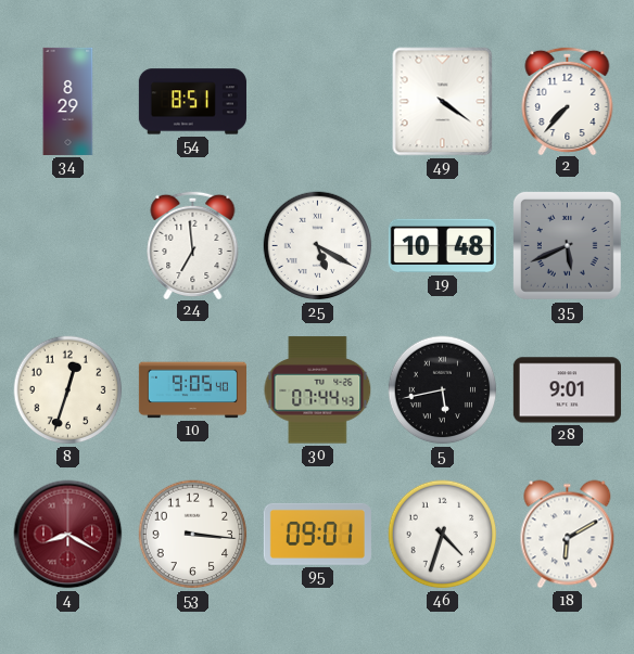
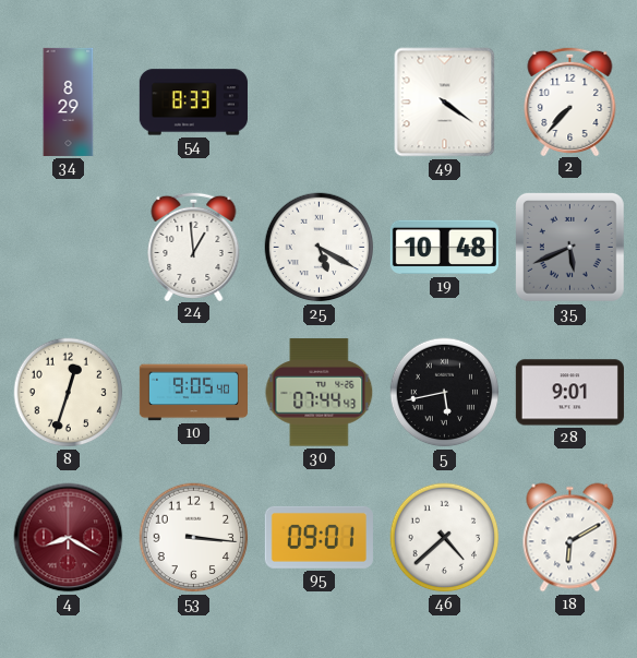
54: 8:51 -> 8:33 (193, 103)
24: 6:59 -> 12:59 (194, 246)
46: 4:33 -> 4:38 (445, 538)
